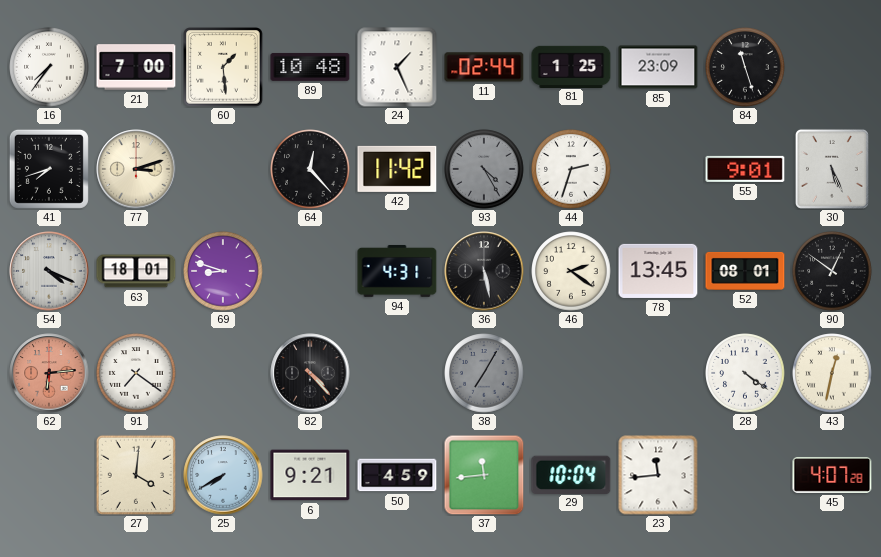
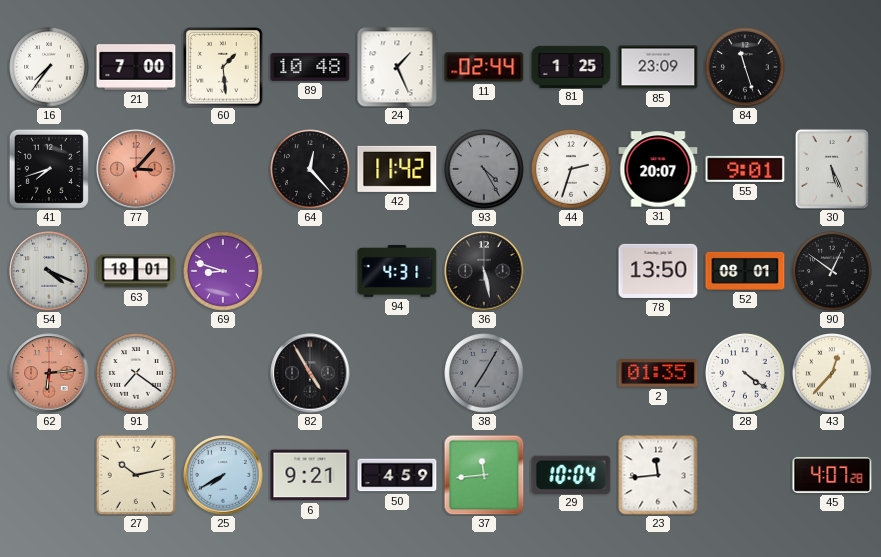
77: 3:12 -> 3:07 (136, 169)
77 dial: cream -> salmon (136, 169)
31: none -> 20:07 (658, 169)
46: 2:21 -> none (571, 271)
78: 13:45 -> 13:50 (658, 271)
82: 4:23 -> 4:55 (310, 373)
2: none -> 01:35 (658, 373)
43: 12:32 -> 12:37 (832, 373)
27: 4:01 -> 10:13 (136, 475)
